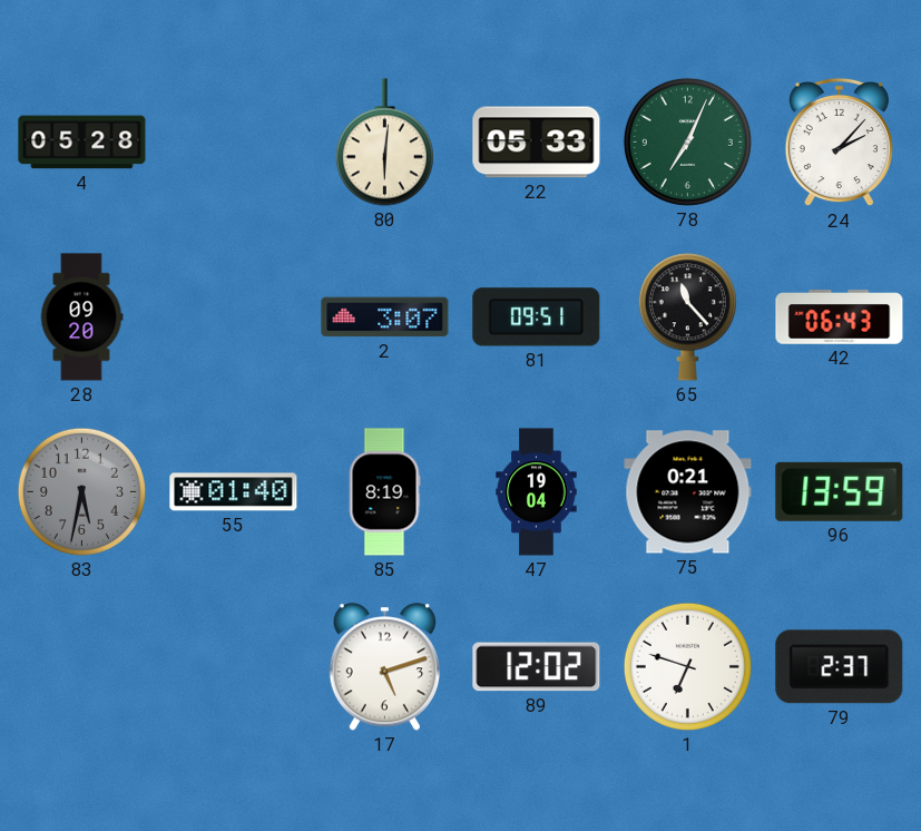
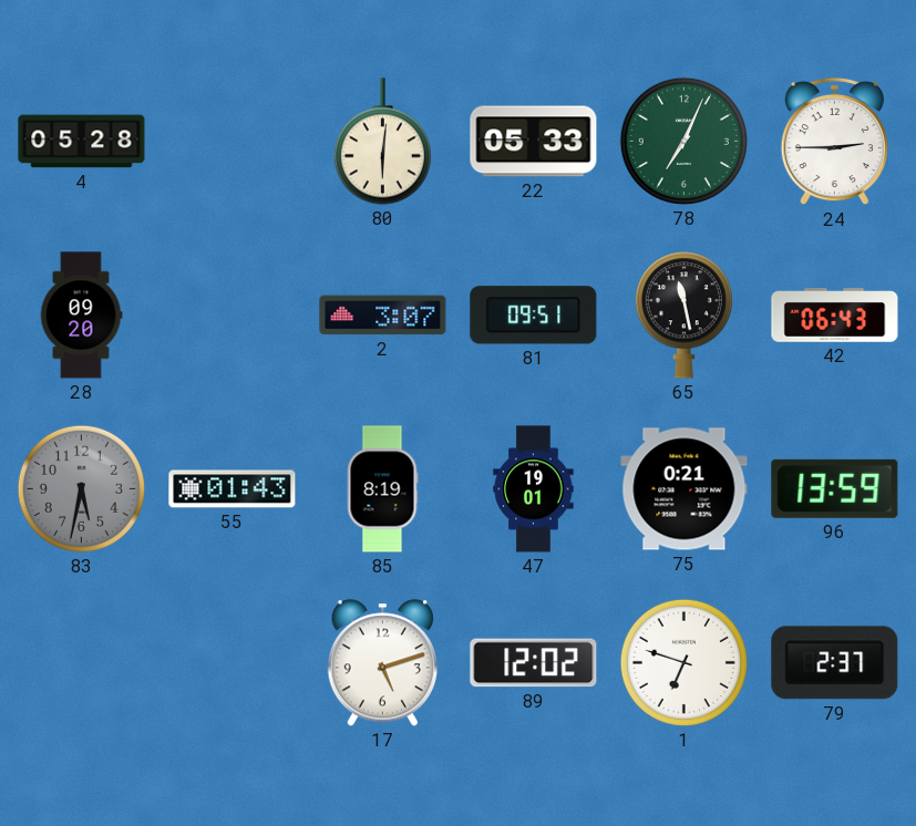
24: 2:07 -> 2:45 (834, 142)
65: 11:23 -> 11:28 (683, 316)
55: 01:40 -> 01:43 (233, 489)
47: 19:04 -> 19:01 (534, 489)
